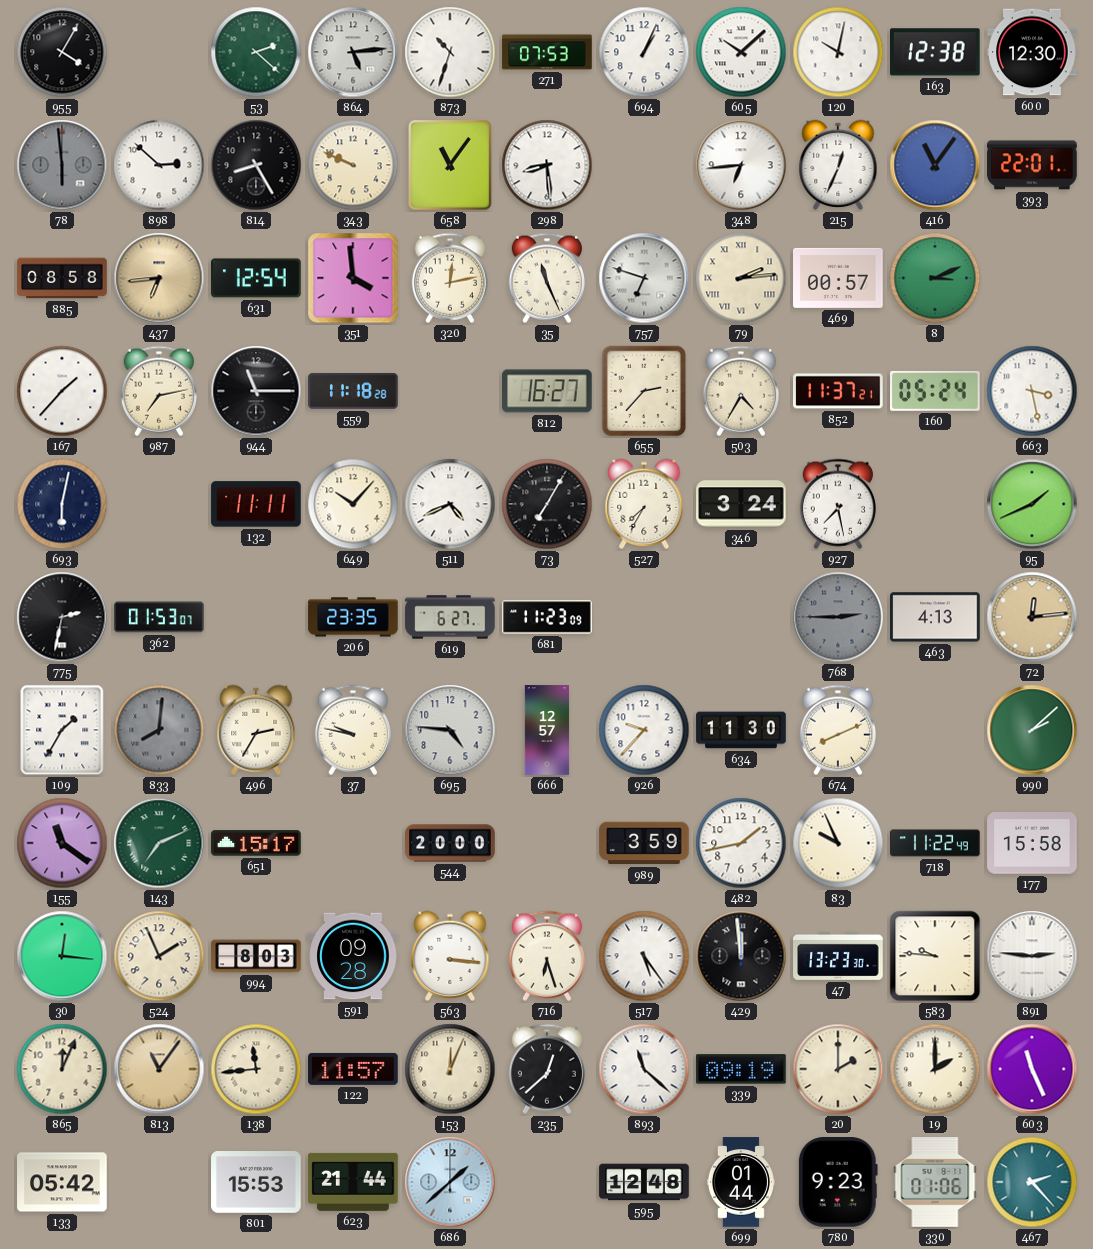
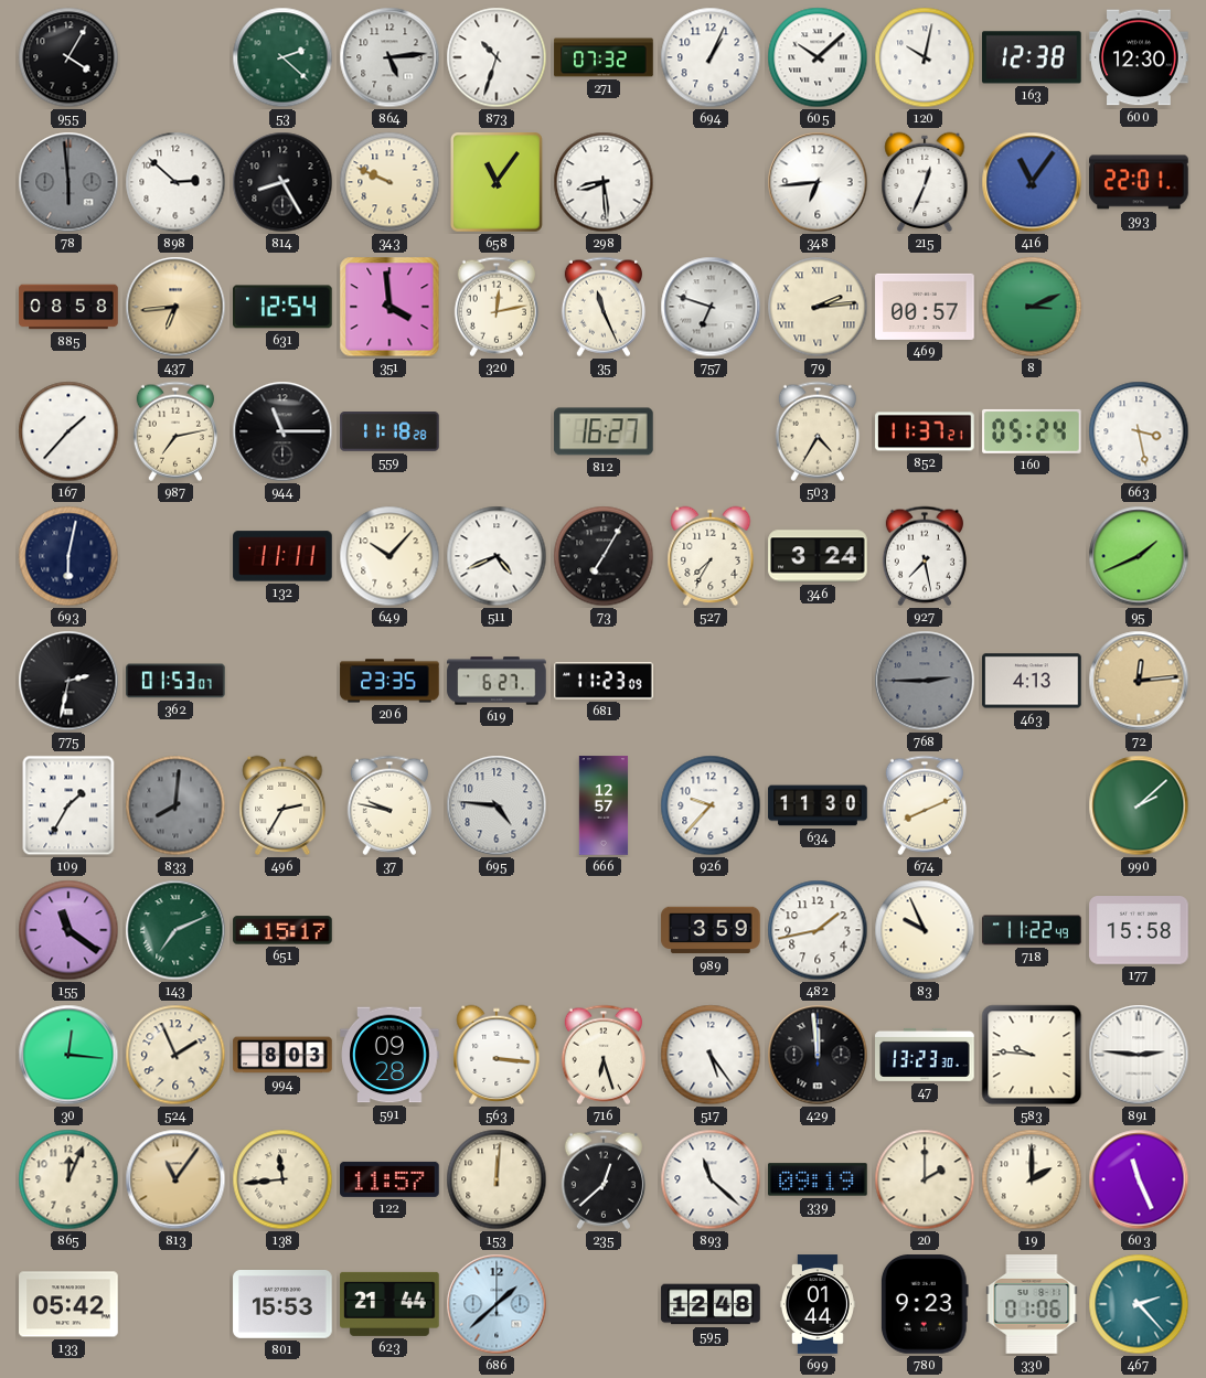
271: 07:53 -> 07:32 (604, 57)
655: 2:37 -> none (644, 391)
544: 20:00 -> none (450, 843)
153: 12:04 -> 12:01 (497, 1179)
